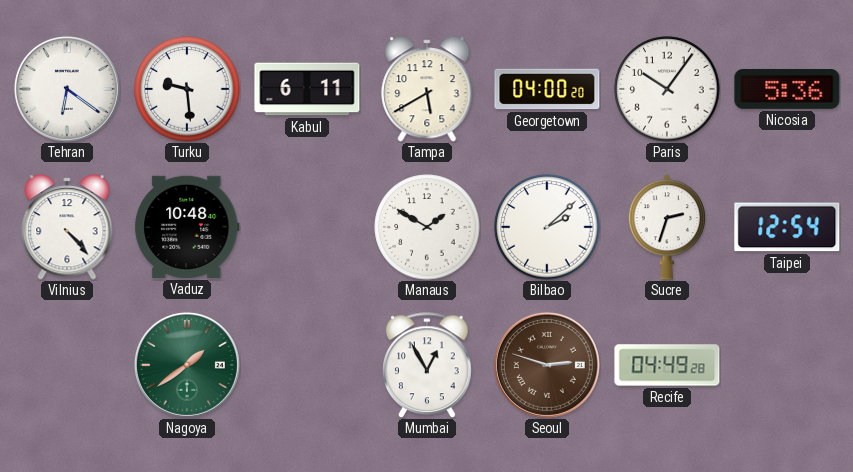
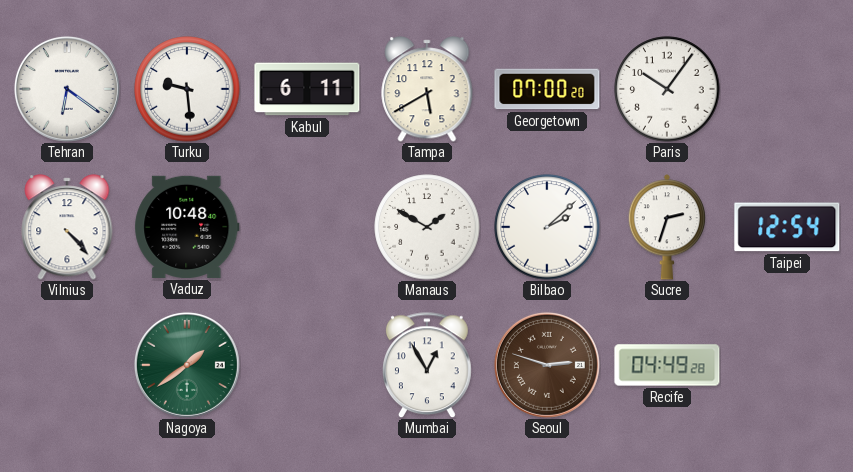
Georgetown: 04:00 -> 07:00 (547, 89)
Nicosia: 5:36 -> none (787, 89)
